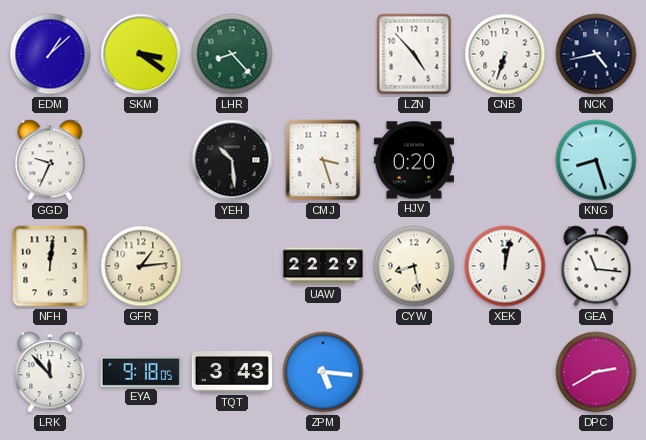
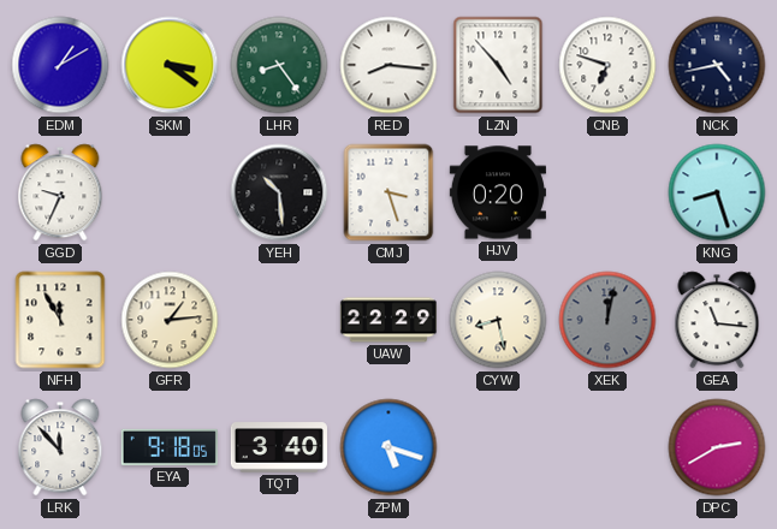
EDM: 1:08 -> 1:10 (60, 65)
LHR: 8:23 -> 8:24 (279, 65)
RED: none -> 8:16 (388, 65)
CNB: 6:33 -> 6:48 (607, 65)
NFH: 12:01 -> 11:55 (60, 320)
XEK dial: white -> grey (607, 320)
TQT: 3:43 -> 3:40 (279, 447)
ZPM: 5:16 -> 5:18 (388, 447)
